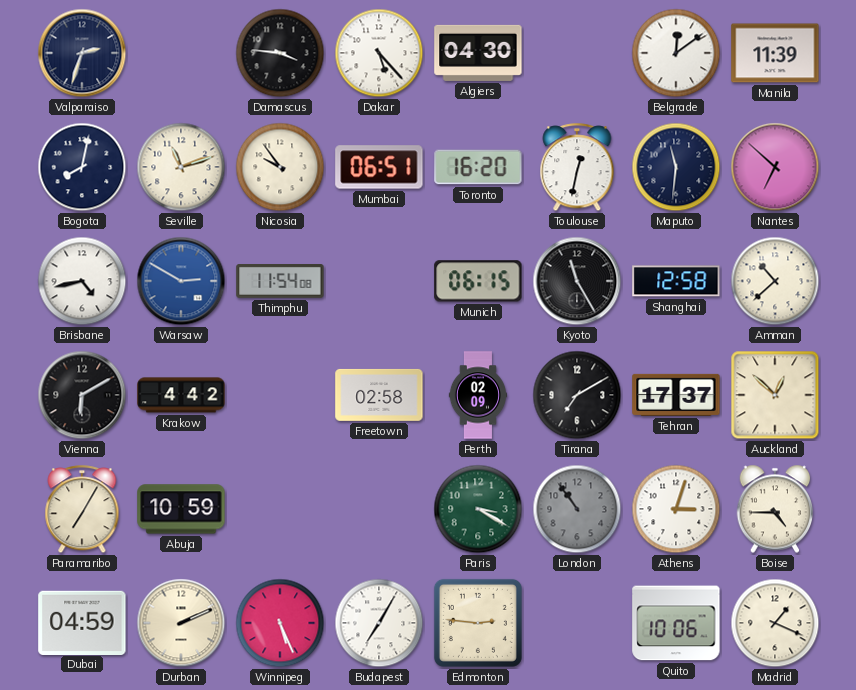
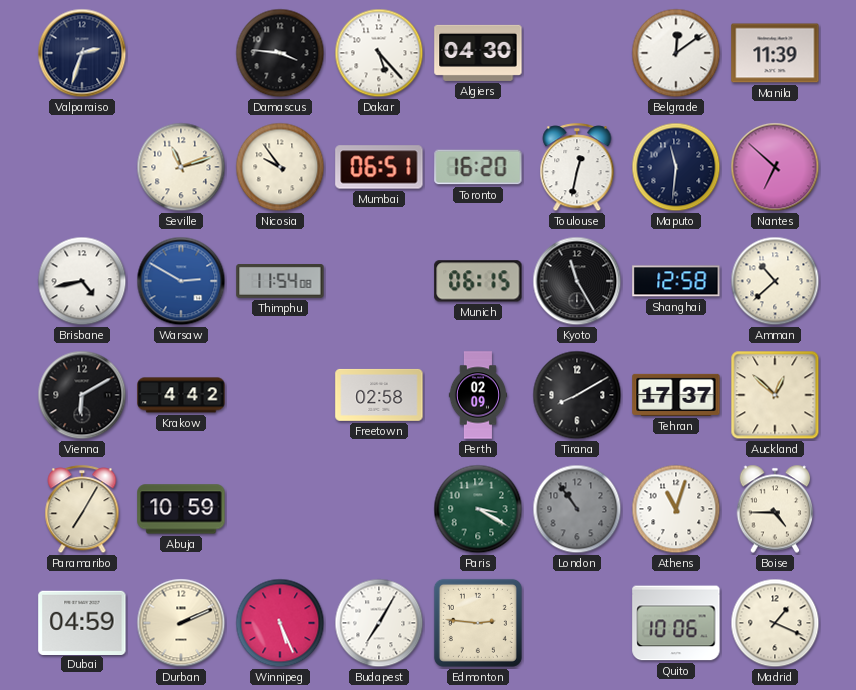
Bogota: 8:02 -> none (82, 167)
Tirana: 7:10 -> 8:10 (577, 395)
Athens: 3:03 -> 11:03 (676, 509)
